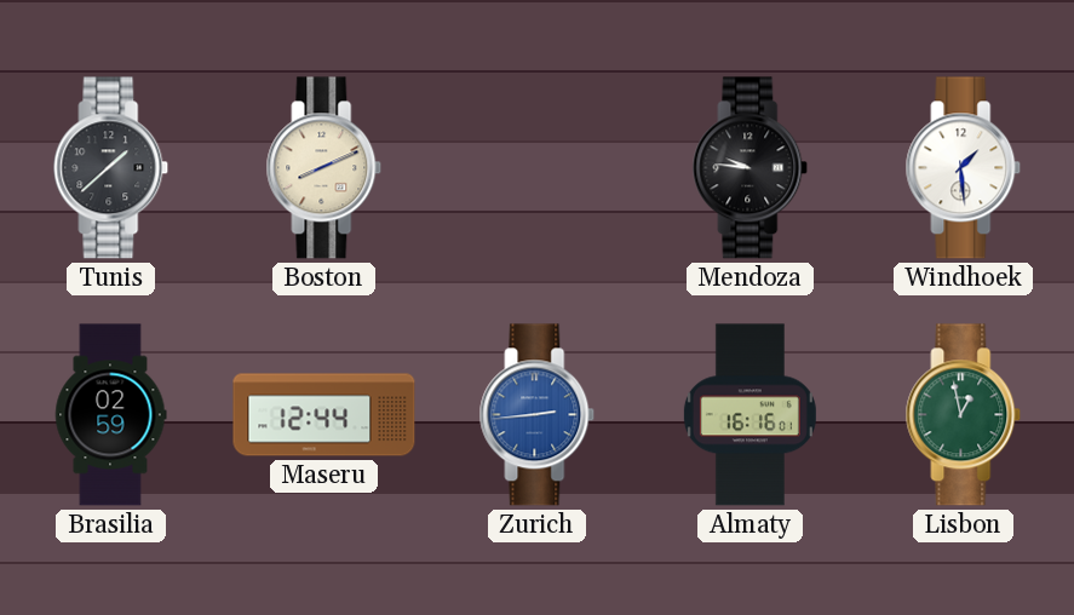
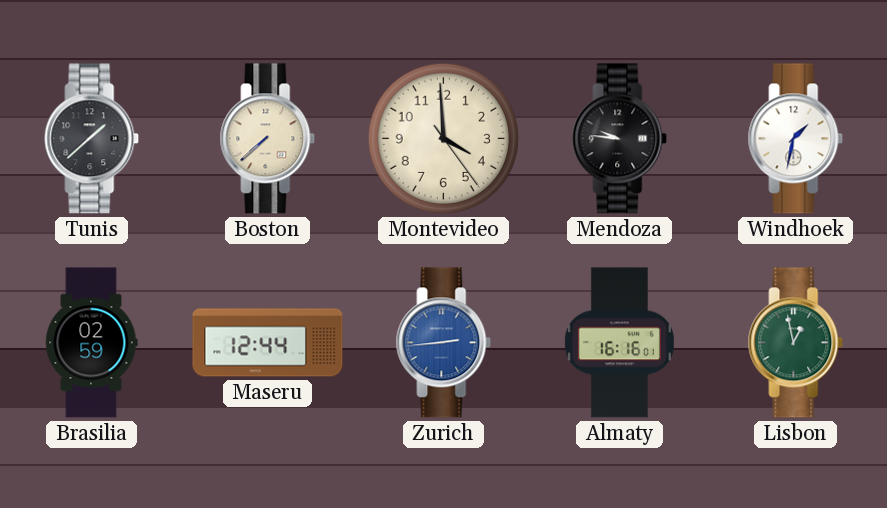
Boston: 8:11 -> 7:38 (268, 139)
Montevideo: none -> 3:59 (443, 138)
Windhoek: 1:29 -> 1:32 (796, 139)
